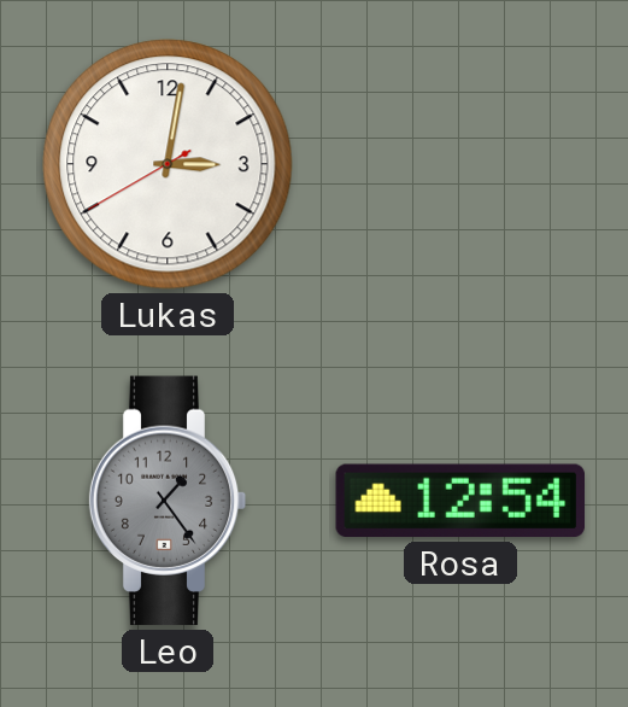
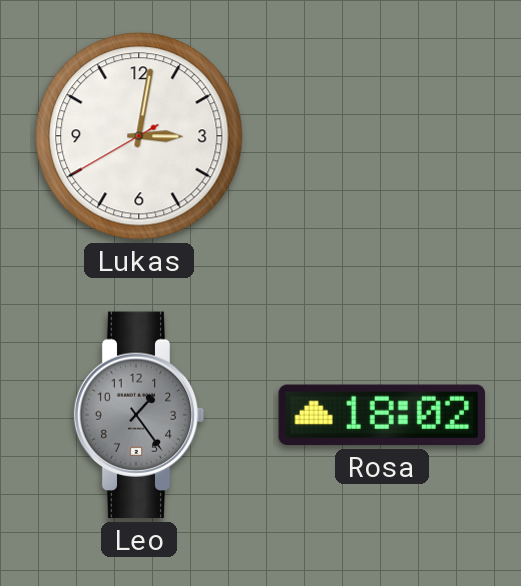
Rosa: 12:54 -> 18:02 (381, 415)
